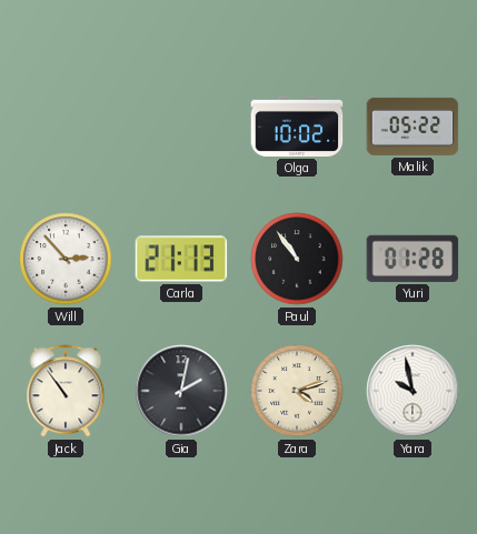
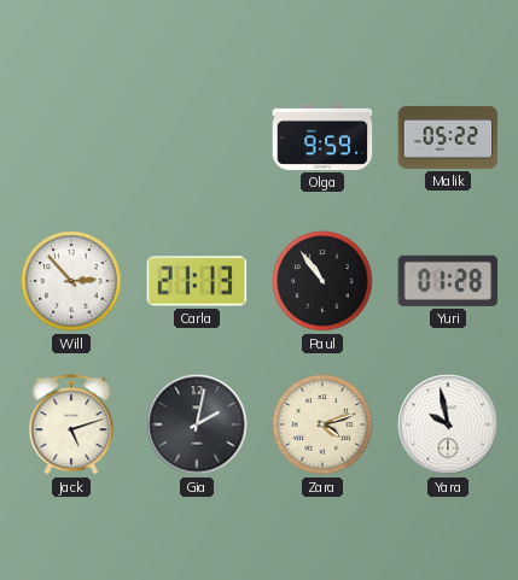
Olga: 10:02 -> 9:59 (322, 137)
Jack: 10:54 -> 5:12 (71, 424)
